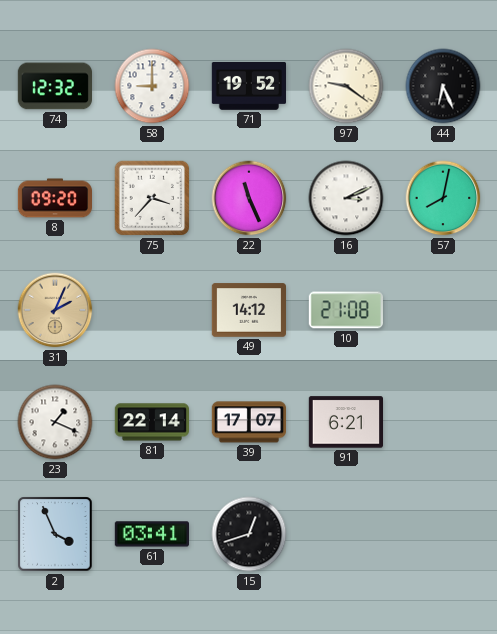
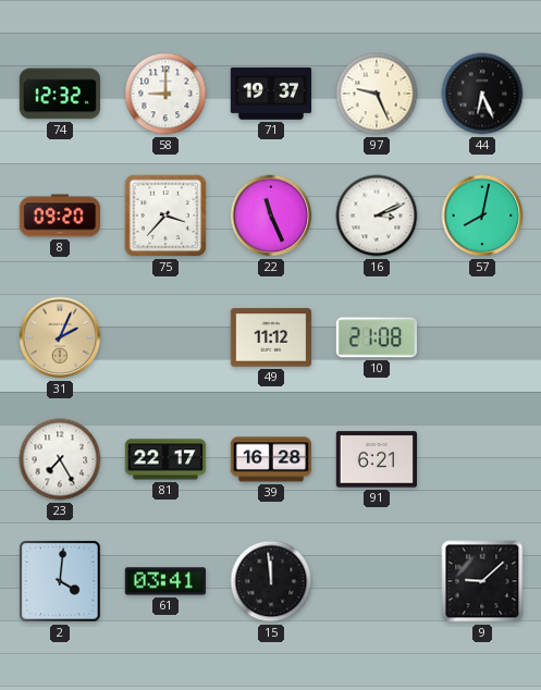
71: 19:52 -> 19:37 (270, 94)
97: 9:21 -> 9:26 (377, 94)
49: 14:12 -> 11:12 (270, 337)
23: 1:19 -> 7:25 (60, 459)
81: 22:14 -> 22:17 (164, 459)
39: 17:07 -> 16:28 (270, 459)
2: 3:56 -> 4:01 (60, 581)
15: 12:42 -> 11:59 (271, 581)
9: none -> 9:08 (482, 581)
